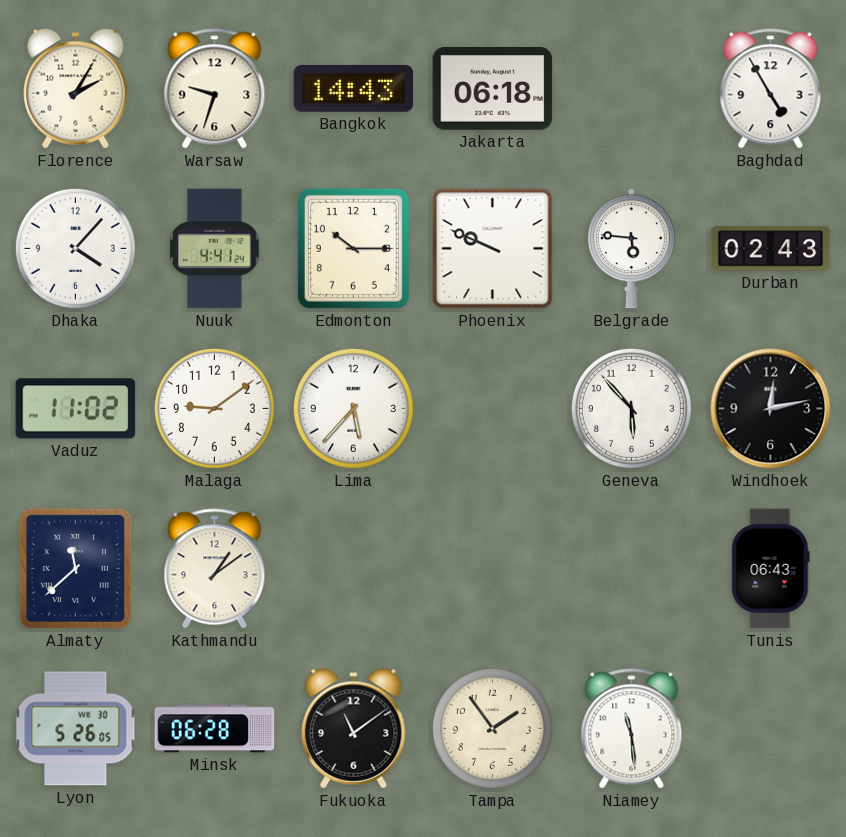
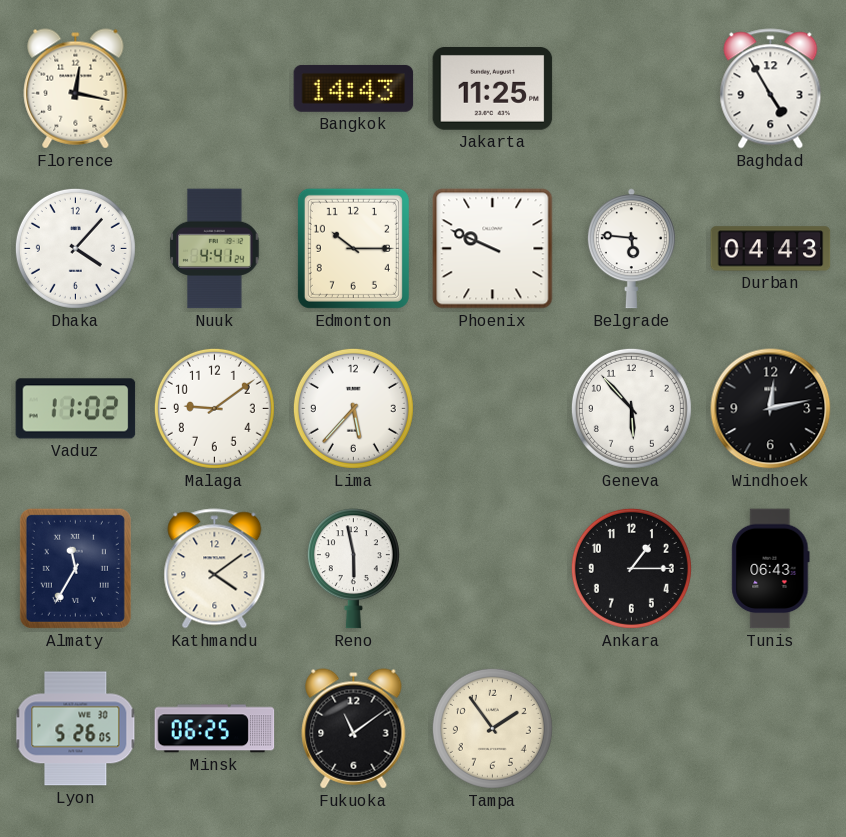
Florence: 2:05 -> 12:17 (76, 89)
Warsaw: 9:33 -> none (215, 89)
Jakarta: 06:18 -> 11:25 (493, 89)
Durban: 02:43 -> 04:43 (771, 249)
Almaty: 11:38 -> 11:35 (75, 568)
Kathmandu: 1:09 -> 4:09 (215, 569)
Reno: none -> 5:58 (353, 569)
Ankara: none -> 1:15 (631, 568)
Minsk: 06:28 -> 06:25 (215, 729)
Niamey: 11:29 -> none (632, 729)
